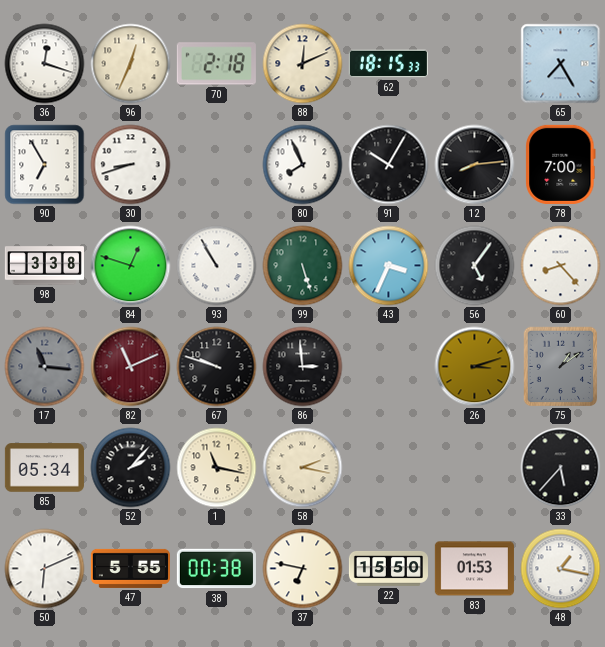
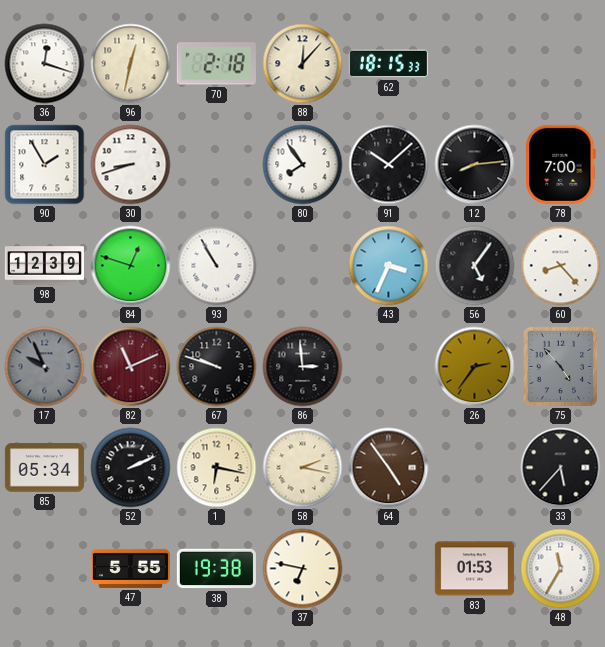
96: 12:34 -> 12:32 (131, 64)
88: 12:11 -> 12:07 (303, 64)
65: 7:25 -> none (561, 64)
90: 6:55 -> 1:55 (45, 165)
80: 7:56 -> 7:54 (303, 165)
91: 10:05 -> 10:08 (389, 165)
98: 3:38 -> 12:39 (44, 266)
99: 5:27 -> none (303, 266)
17: 11:16 -> 9:56 (45, 367)
26: 3:12 -> 2:36 (475, 367)
75: 1:09 -> 4:53 (561, 367)
52: 2:07 -> 2:11 (131, 468)
1: 11:17 -> 6:17 (217, 468)
64: none -> 4:54 (389, 468)
50: 6:11 -> none (45, 569)
38: 00:38 -> 19:38 (216, 569)
22: 15:50 -> none (388, 568)
48: 1:17 -> 11:35 (561, 569)
